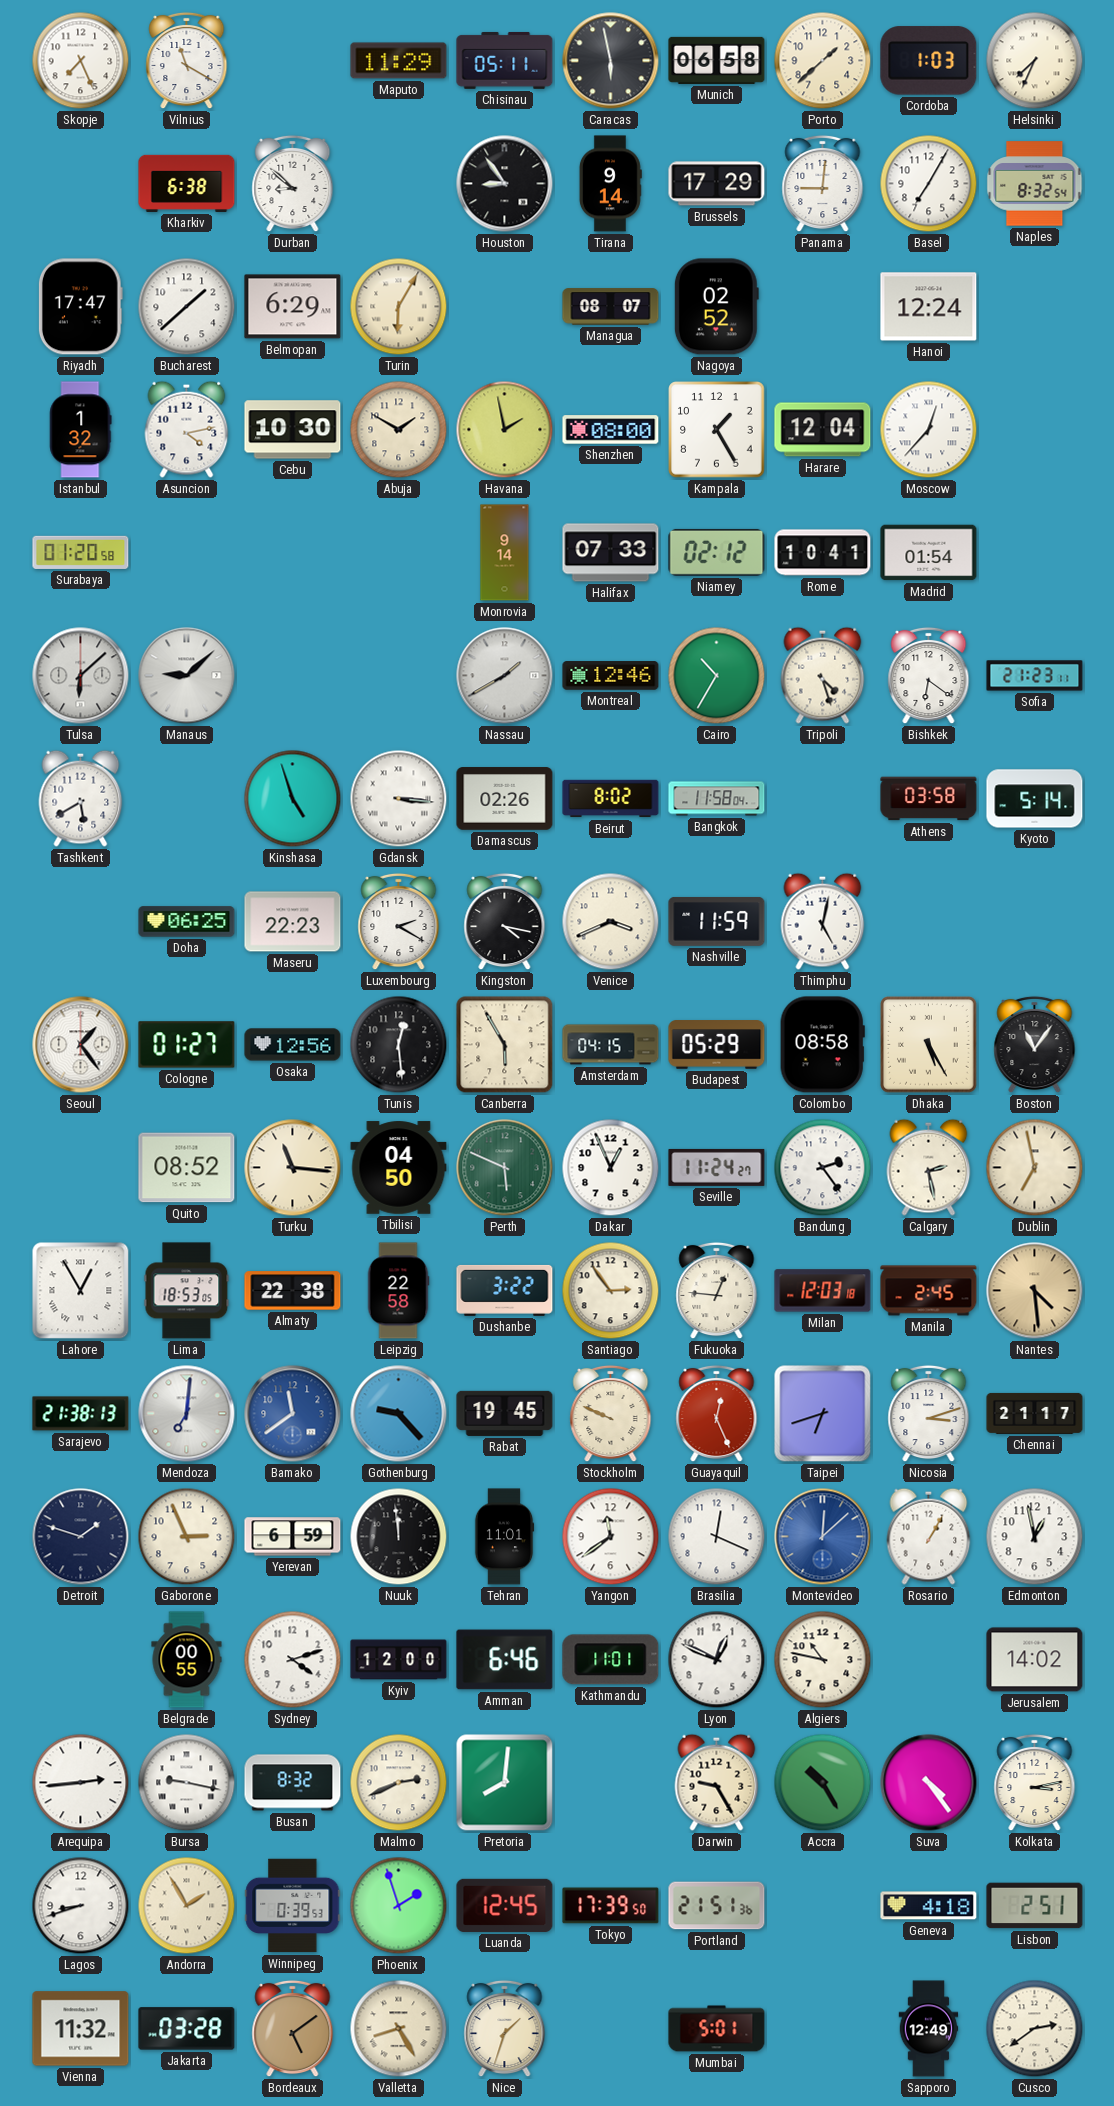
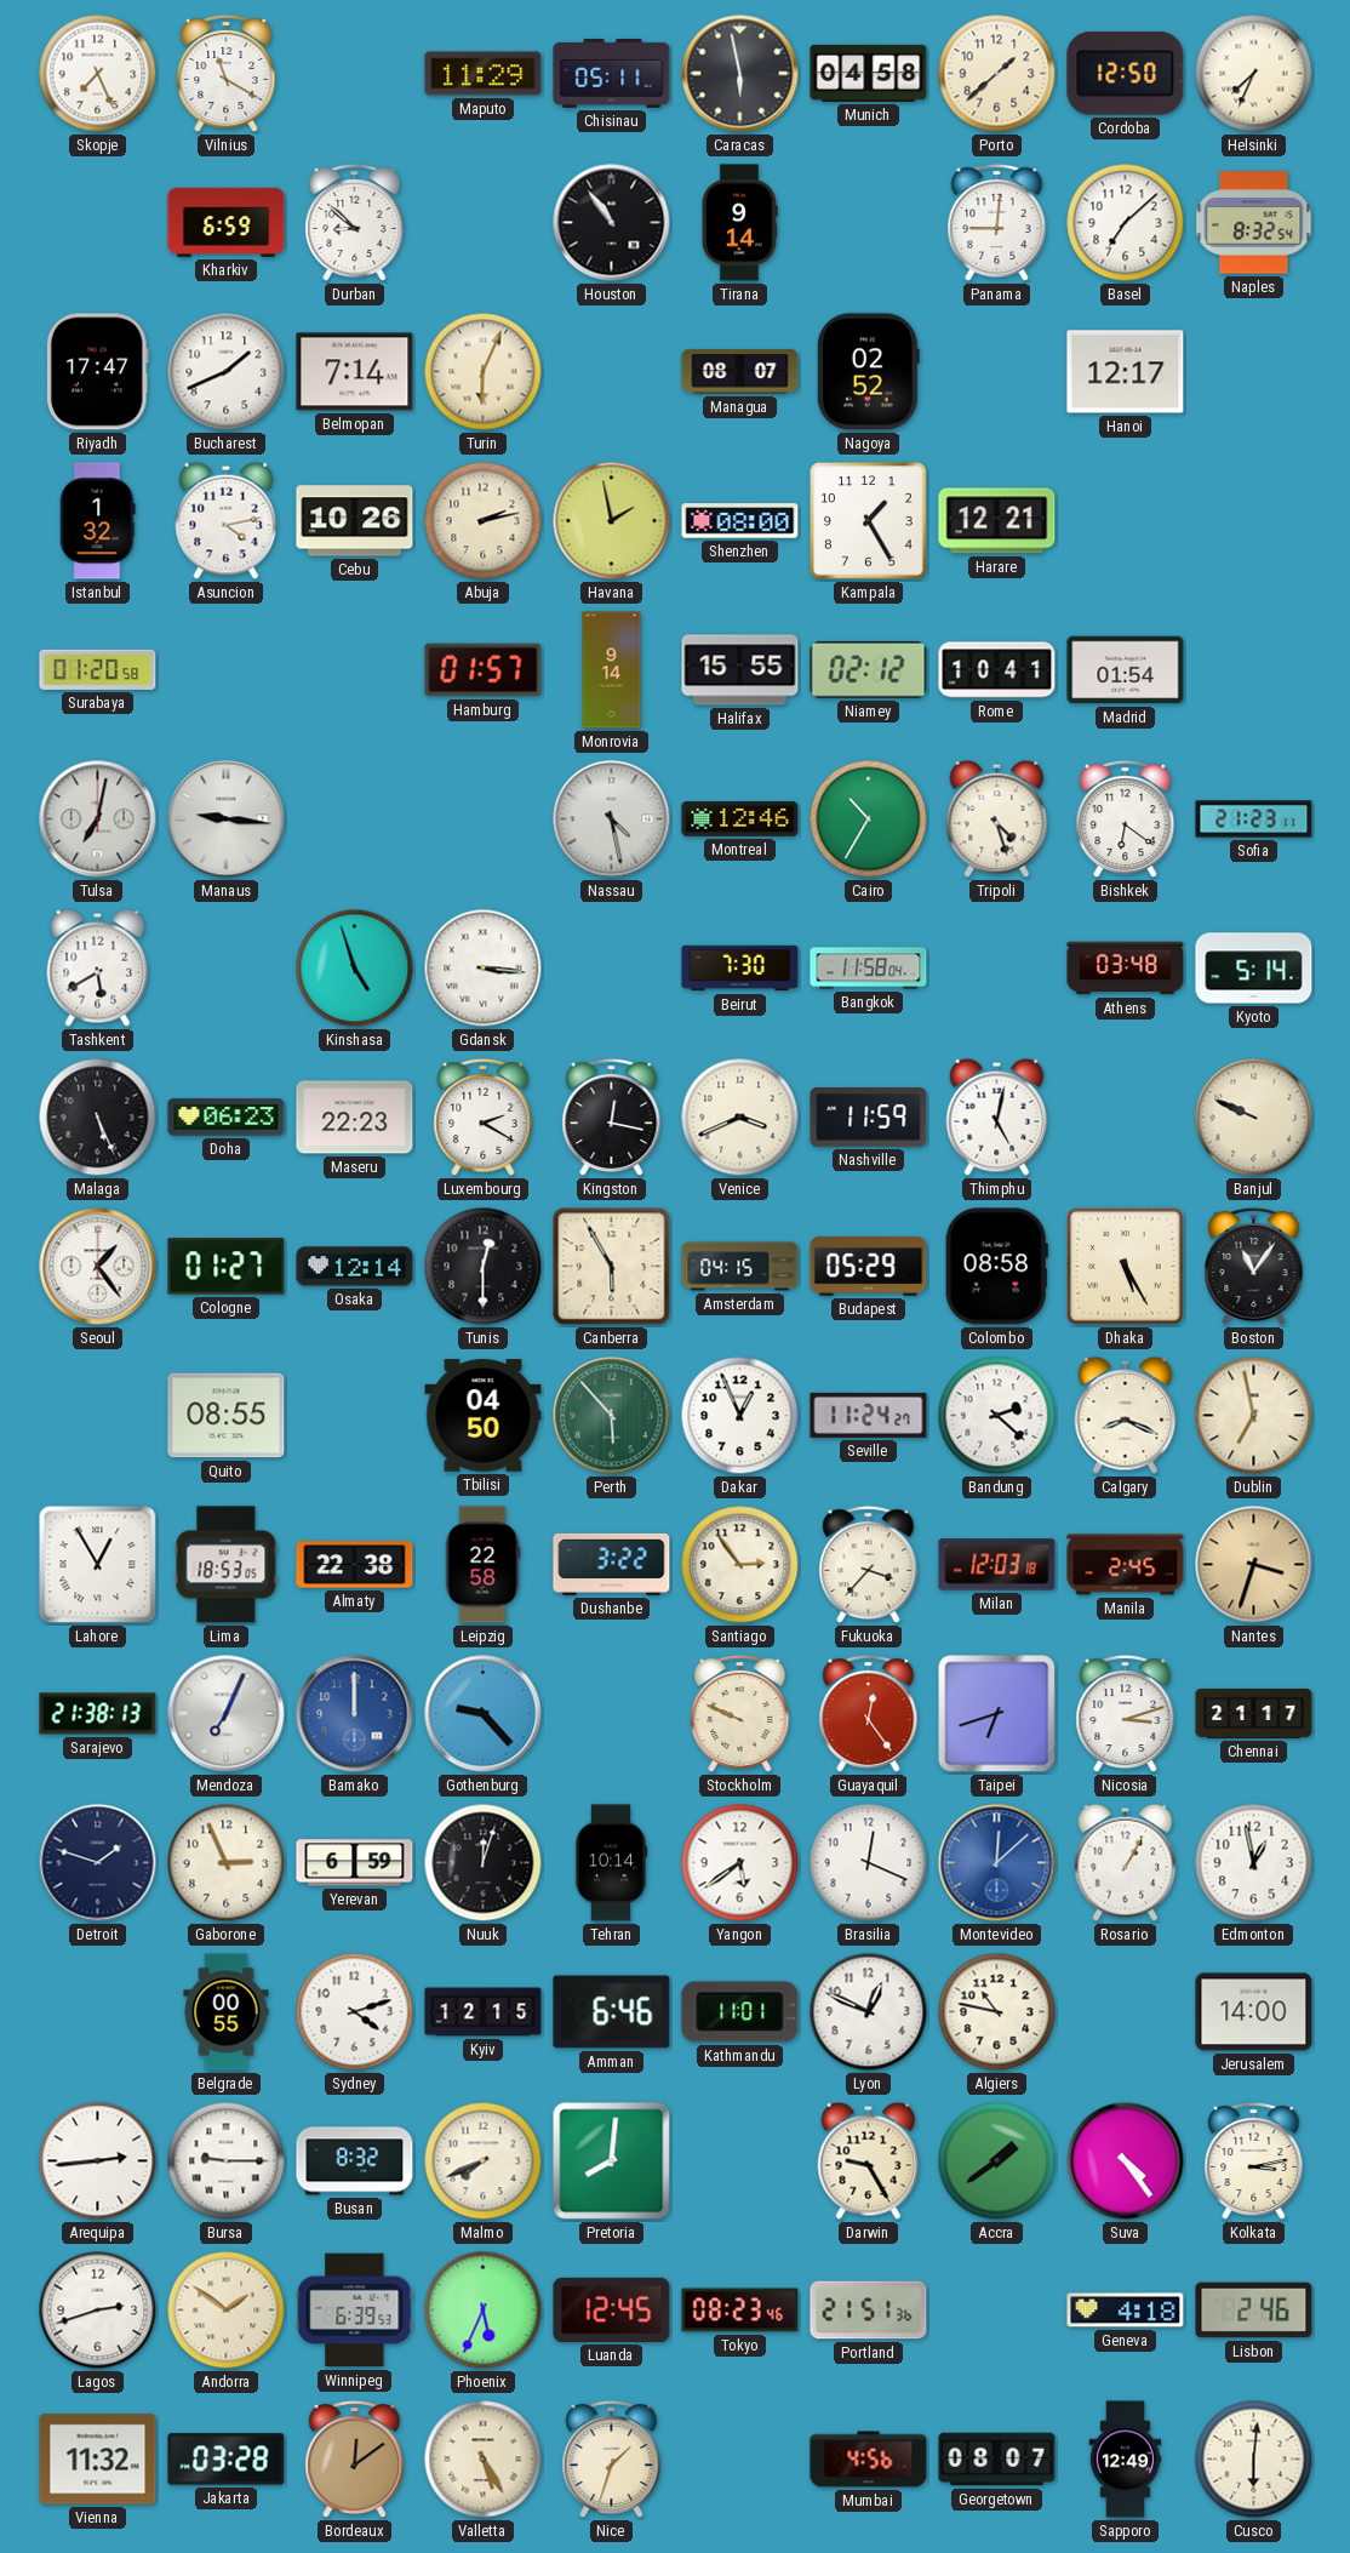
Munich: 06:58 -> 04:58 (869, 73)
Cordoba: 1:03 -> 12:50 (1126, 74)
Kharkiv: 6:38 -> 6:59 (227, 222)
Houston: 8:54 -> 10:54 (612, 223)
Brussels: 17:29 -> none (717, 184)
Basel: 7:05 -> 7:08 (1126, 223)
Bucharest: 1:38 -> 1:41 (227, 372)
Belmopan: 6:29 -> 7:14 (355, 372)
Turin: 6:05 -> 6:04 (484, 372)
Hanoi: 12:24 -> 12:17 (1126, 372)
Cebu: 10:30 -> 10:26 (355, 521)
Abuja: 1:50 -> 2:13 (484, 521)
Harare: 12:04 -> 12:21 (997, 521)
Moscow: 12:37 -> none (929, 430)
Hamburg: none -> 01:57 (484, 670)
Halifax: 07:33 -> 15:55 (740, 670)
Tulsa: 6:08 -> 7:02 (98, 819)
Manaus: 9:08 -> 9:16 (227, 819)
Nassau: 1:40 -> 4:28 (612, 819)
Damascus: 02:26 -> none (505, 799)
Beirut: 8:02 -> 7:30 (740, 969)
Athens: 03:58 -> 03:48 (1126, 969)
Malaga: none -> 5:26 (98, 1118)
Doha: 06:25 -> 06:23 (227, 1118)
Kingston: 4:17 -> 12:17 (612, 1118)
Banjul: none -> 9:49 (1254, 1118)
Osaka: 12:56 -> 12:14 (355, 1267)
Tunis: 12:29 -> 12:30 (484, 1267)
Quito: 08:52 -> 08:55 (227, 1416)
Turku: 11:16 -> none (293, 1168)
Perth: 5:49 -> 5:53 (612, 1416)
Bandung: 2:24 -> 2:22 (997, 1416)
Calgary: 2:28 -> 8:19 (1126, 1415)
Fukuoka: 12:46 -> 3:37 (869, 1565)
Nantes: 4:29 -> 3:33 (1254, 1565)
Mendoza: 7:01 -> 7:04 (227, 1714)
Bamako: 11:39 -> 12:00 (355, 1714)
Rabat: 19:45 -> none (505, 1413)
Guayaquil: 12:26 -> 12:24 (869, 1714)
Nuuk: 11:59 -> 12:03 (484, 1863)
Tehran: 11:01 -> 10:14 (611, 1863)
Yangon: 11:39 -> 5:39 (740, 1863)
Kyiv: 12:00 -> 12:15 (484, 2012)
Jerusalem: 14:02 -> 14:00 (1254, 2012)
Bursa: 9:17 -> 9:15 (227, 2161)
Malmo: 2:41 -> 7:41 (484, 2161)
Accra: 10:25 -> 1:39 (997, 2161)
Lagos: 8:42 -> 2:42 (98, 2311)
Andorra: 1:55 -> 1:51 (227, 2311)
Winnipeg: 0:39 -> 6:39 (355, 2311)
Phoenix: 1:57 -> 5:34 (484, 2311)
Tokyo: 17:39 -> 08:23 (740, 2311)
Lisbon: 2:51 -> 2:46 (1254, 2311)
Bordeaux: 5:09 -> 12:09 (355, 2460)
Valletta: 8:25 -> 5:25 (484, 2460)
Mumbai: 5:01 -> 4:56 (869, 2460)
Georgetown: none -> 08:07 (997, 2460)
Cusco: 2:39 -> 6:01 (1254, 2460)
